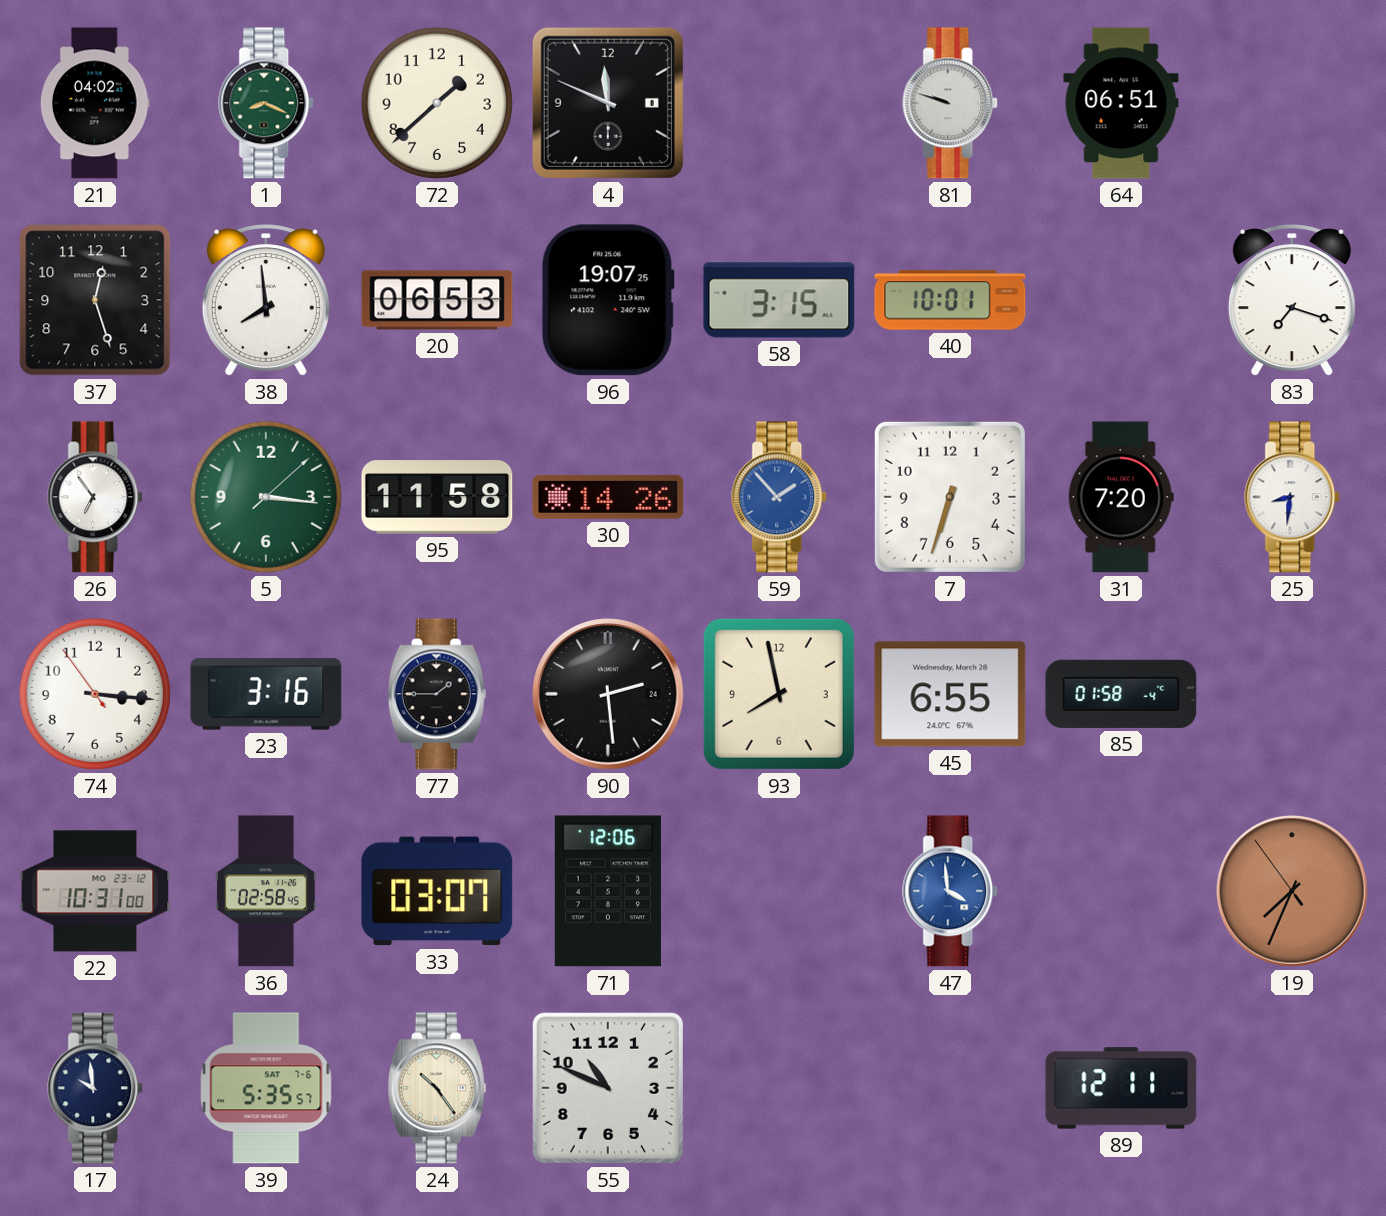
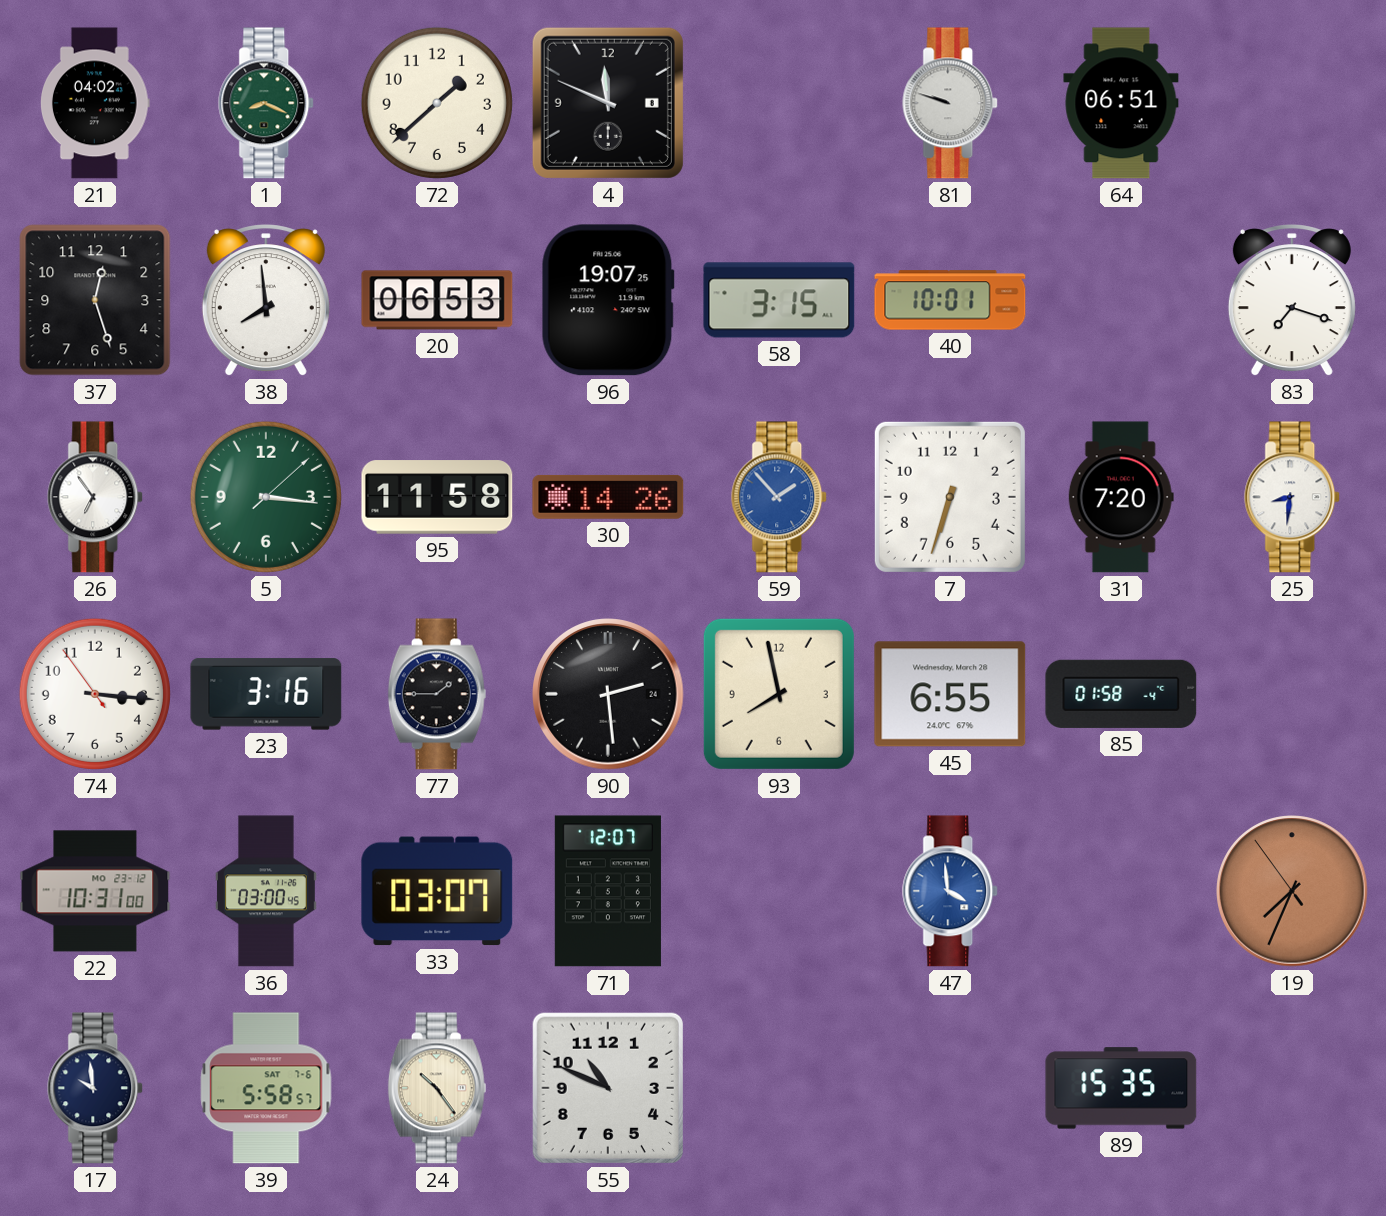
36: 02:58 -> 03:00 (266, 891)
71: 12:06 -> 12:07 (608, 891)
39: 5:35 -> 5:58 (266, 1088)
89: 12:11 -> 15:35 (1121, 1088)
